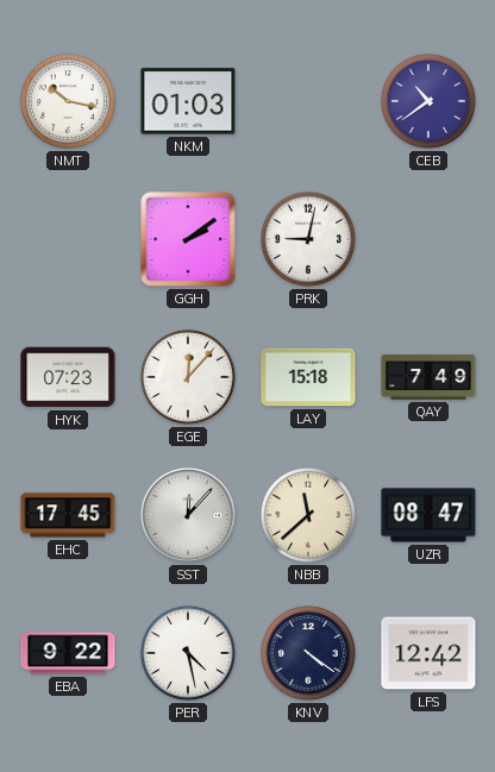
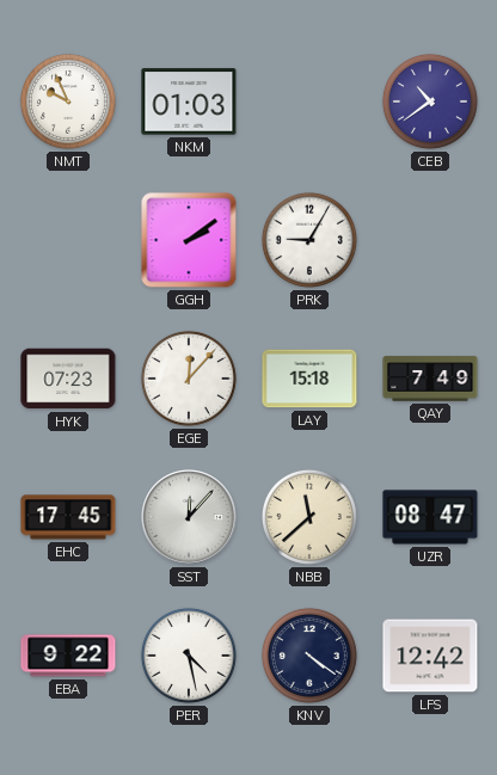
NMT: 10:17 -> 9:56 (68, 102)
PRK: 9:02 -> 9:05 (309, 240)
